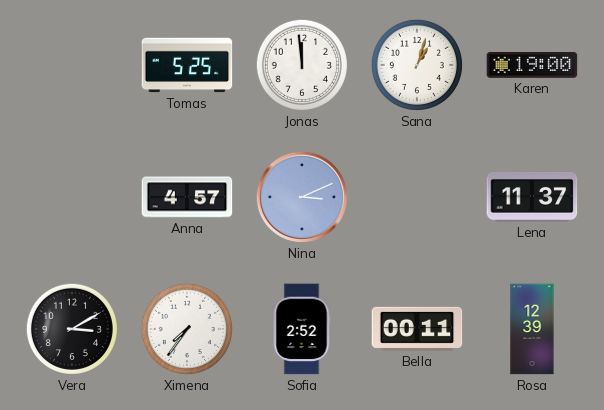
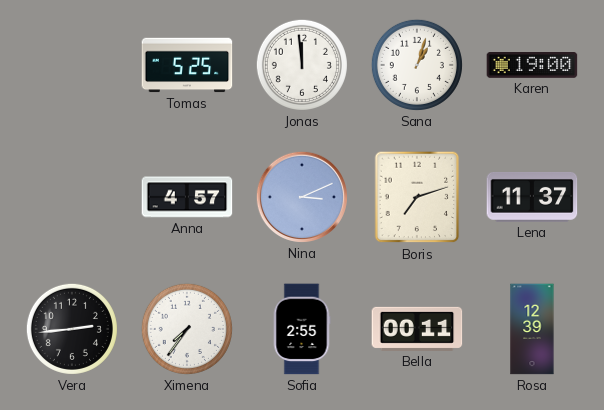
Boris: none -> 7:12 (417, 197)
Vera: 3:10 -> 2:44 (72, 329)
Sofia: 2:52 -> 2:55 (302, 329)
